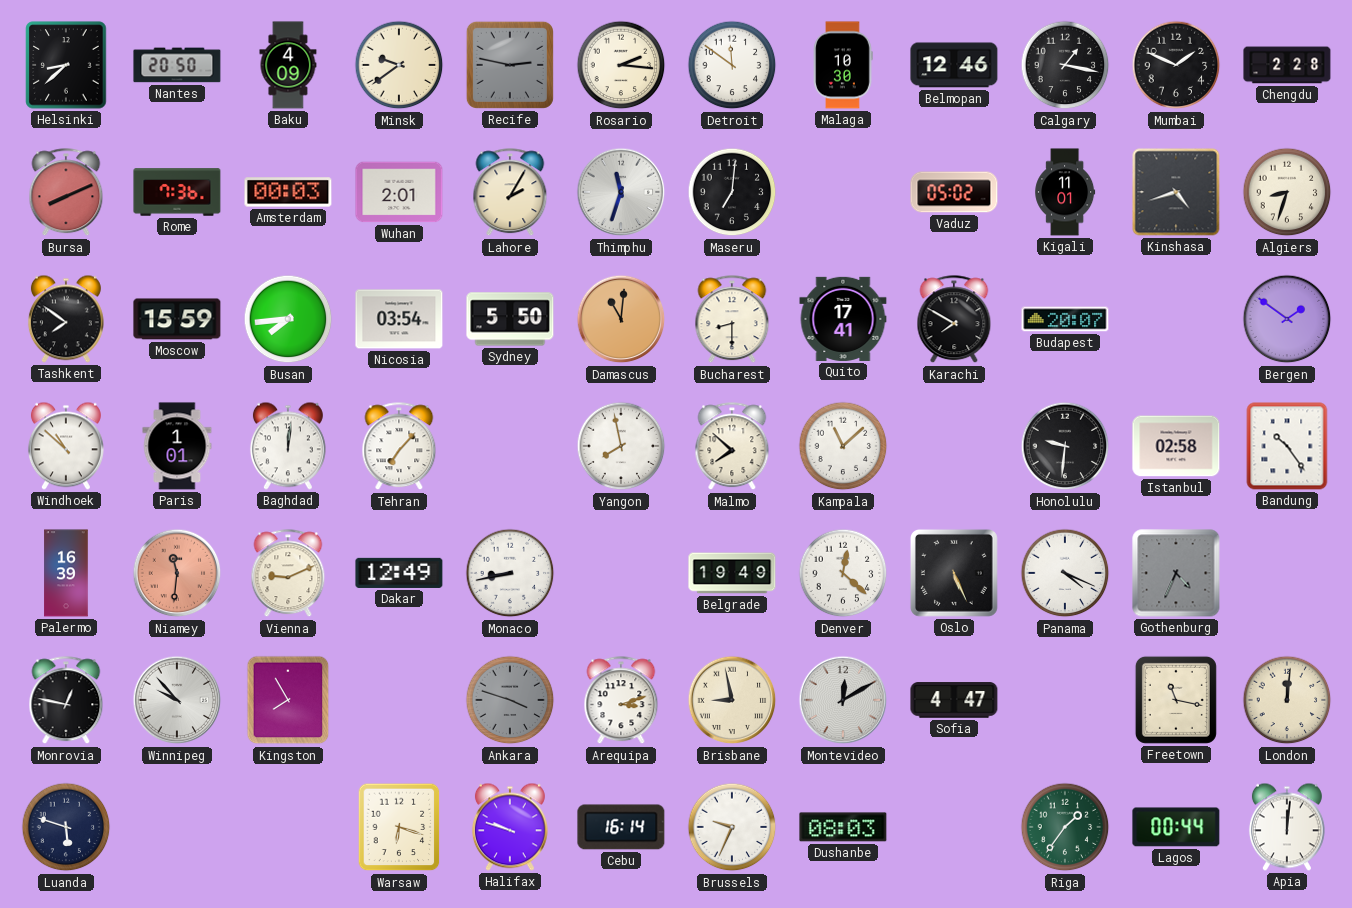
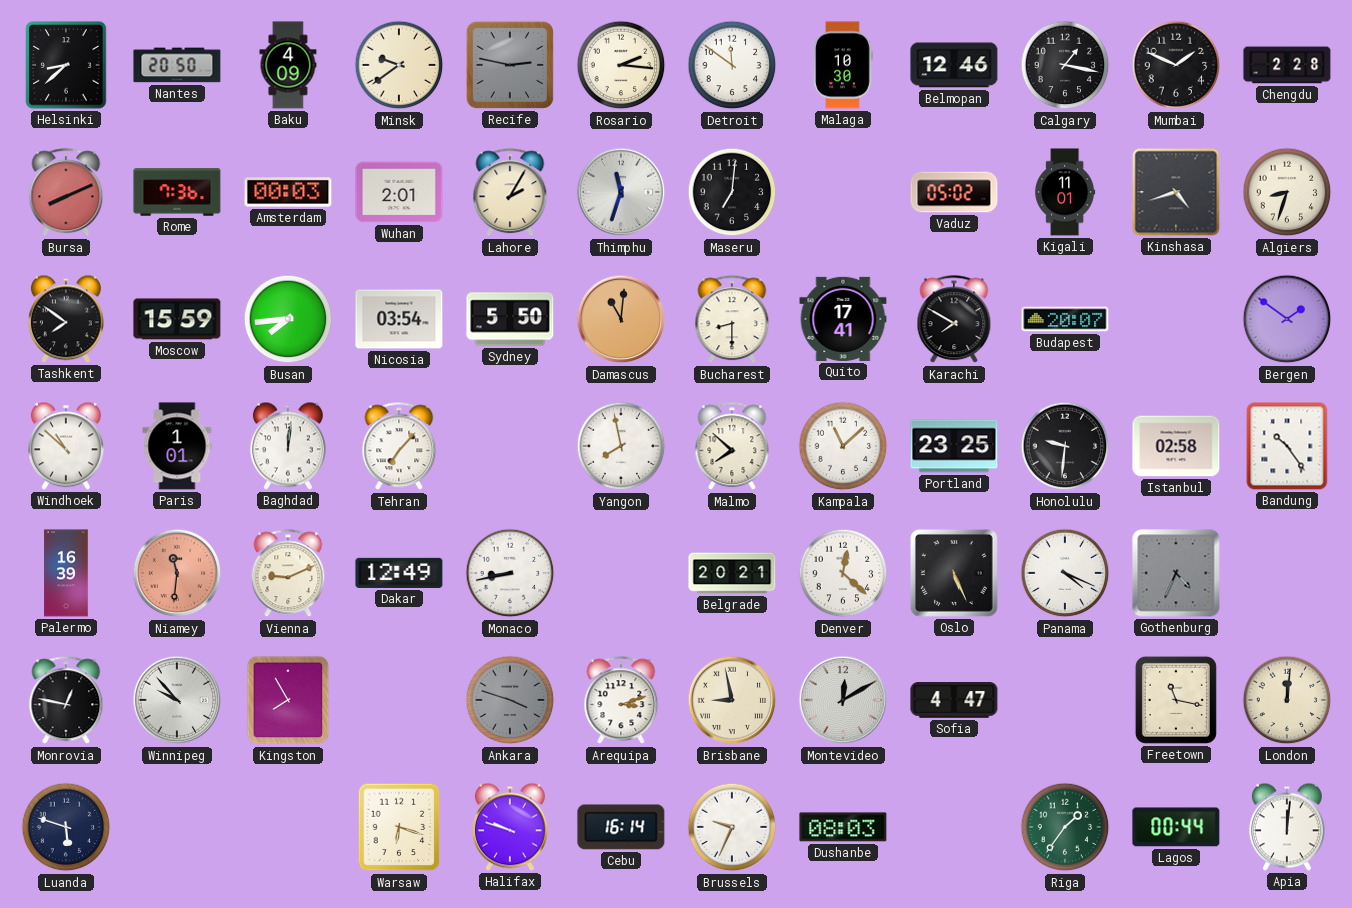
Portland: none -> 23:25 (954, 446)
Belgrade: 19:49 -> 20:21 (732, 573)
